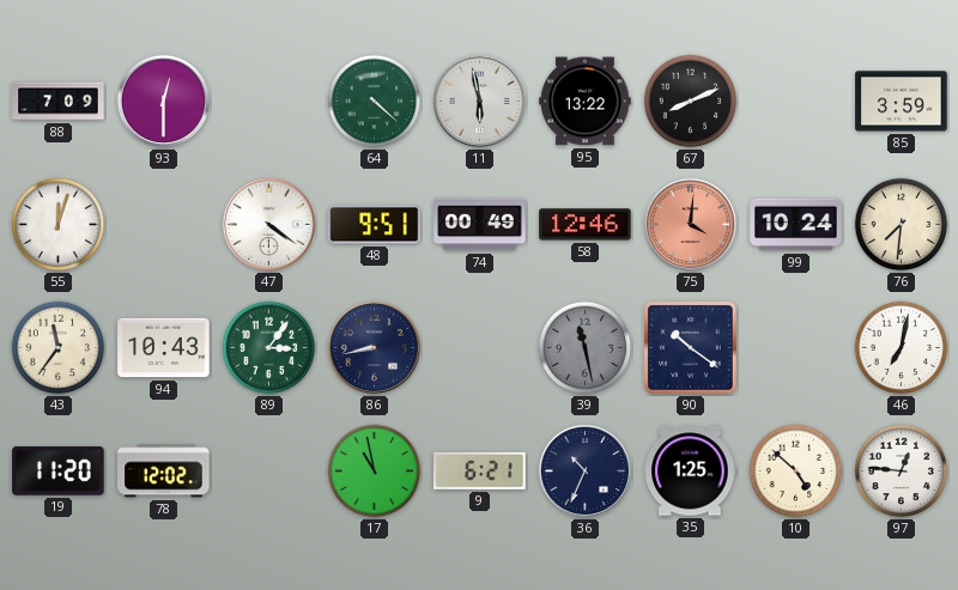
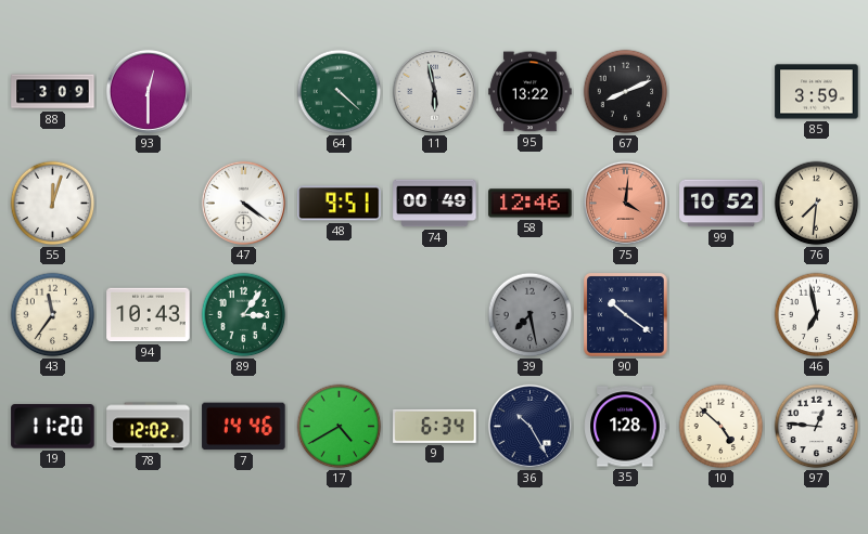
88: 7:09 -> 3:09 (53, 92)
99: 10:24 -> 10:52 (722, 204)
86: 8:43 -> none (374, 347)
39: 11:28 -> 7:28 (531, 315)
46: 7:02 -> 6:58 (817, 315)
7: none -> 14:46 (244, 427)
17: 10:58 -> 4:40 (340, 427)
9: 6:21 -> 6:34 (435, 426)
36: 10:34 -> 10:25 (529, 426)
35: 1:25 -> 1:28 (626, 427)
